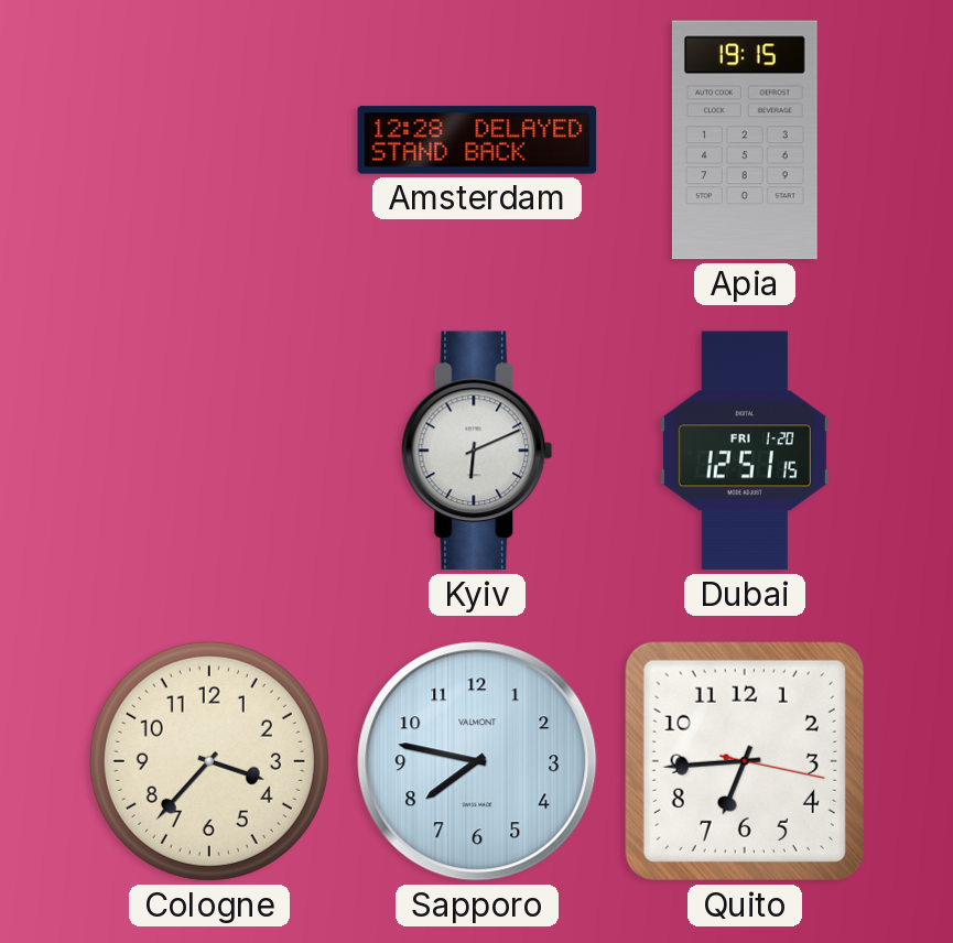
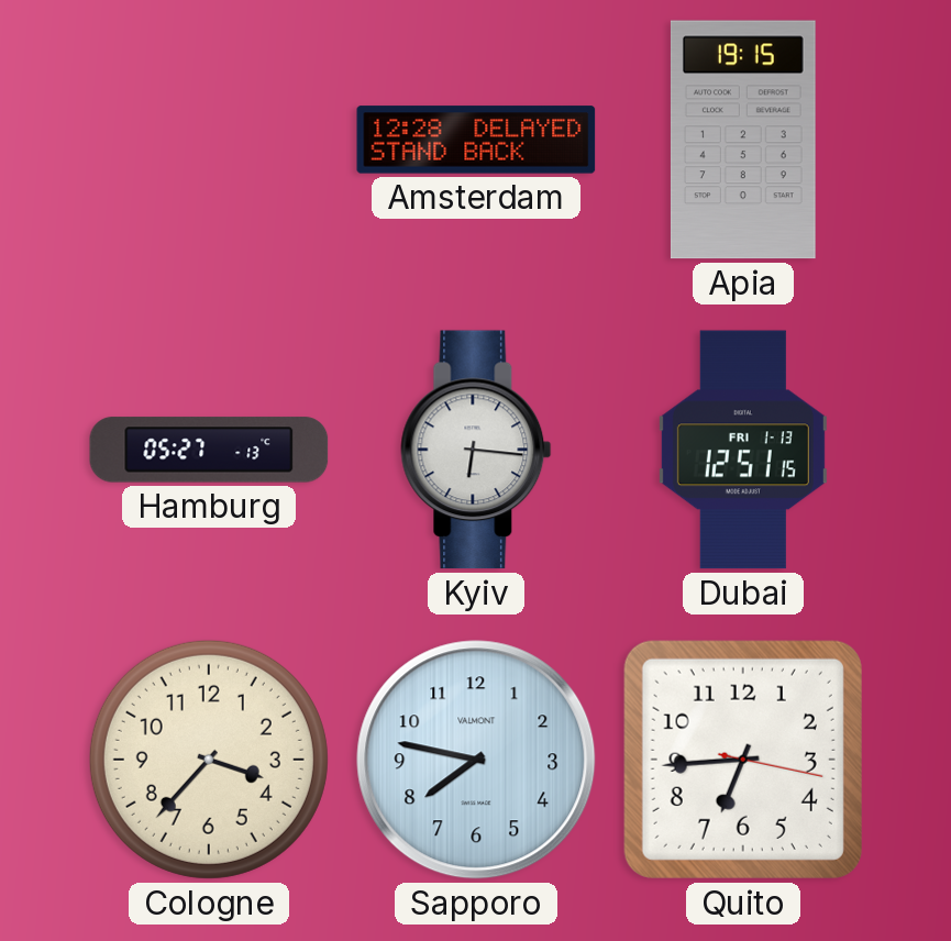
Hamburg: none -> 05:27 (209, 450)
Kyiv: 6:11 -> 6:16 (476, 450)
Dubai date: FRI 1-20 -> FRI 1-13 (743, 450)
